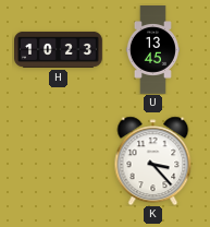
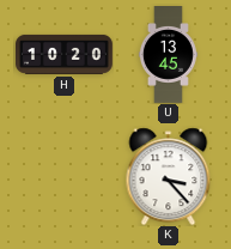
H: 10:23 -> 10:20 (65, 54)
